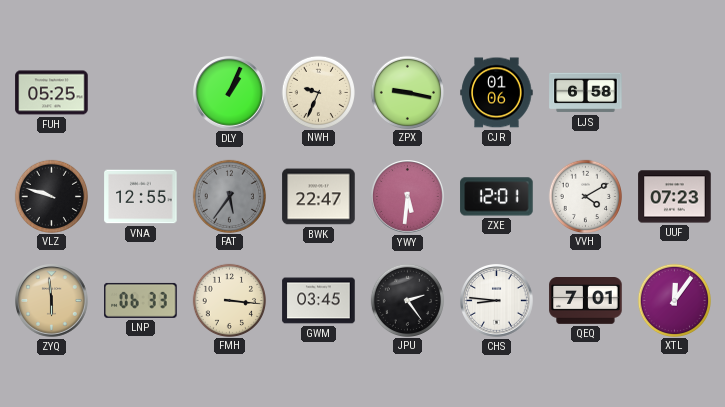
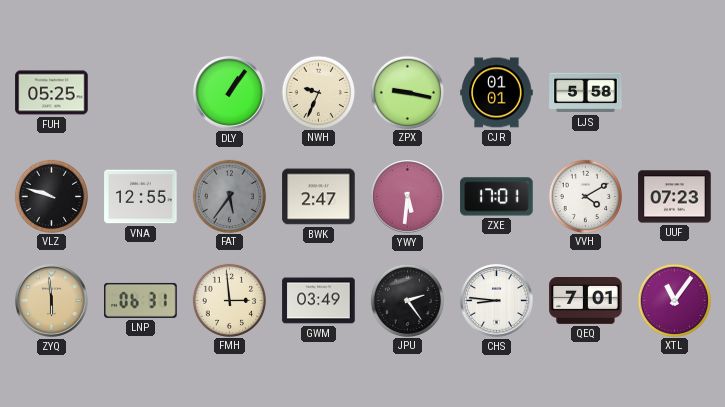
DLY: 1:04 -> 1:06 (230, 93)
CJR: 01:06 -> 01:01 (497, 93)
LJS: 6:58 -> 5:58 (586, 93)
BWK: 22:47 -> 2:47 (319, 197)
ZXE: 12:01 -> 17:01 (497, 197)
LNP: 06:33 -> 06:31 (141, 300)
FMH: 3:16 -> 2:59 (229, 300)
GWM: 03:45 -> 03:49 (319, 301)
XTL: 12:06 -> 11:06 (674, 300)
